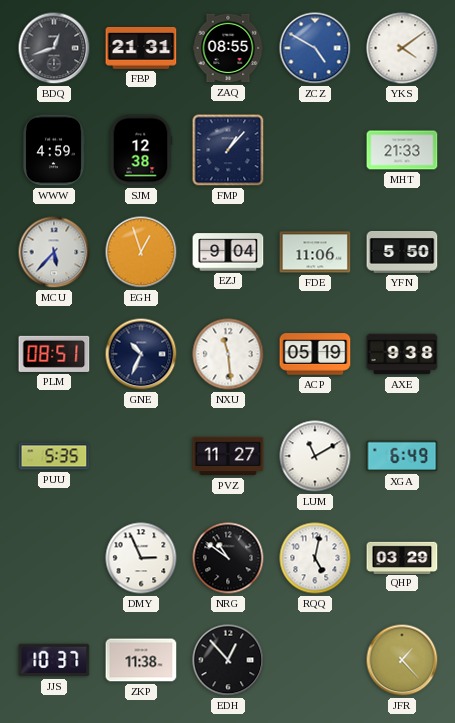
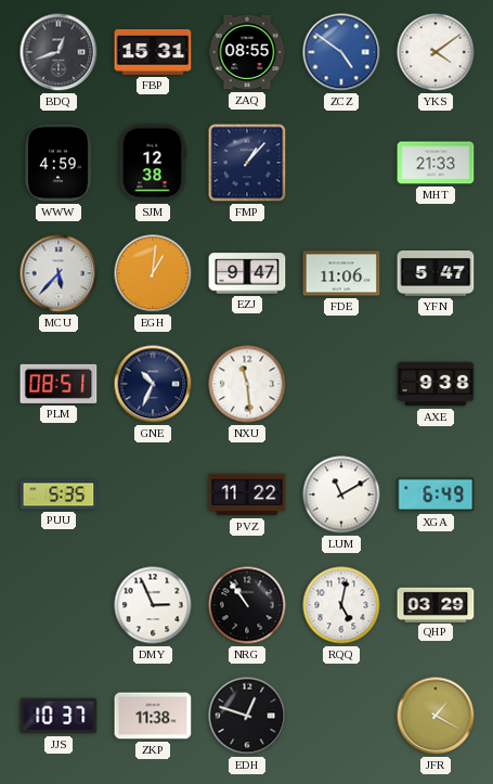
FBP: 21:31 -> 15:31 (153, 52)
ZCZ: 4:50 -> 4:51 (341, 52)
EGH: 12:57 -> 1:01 (153, 273)
EZJ: 9:04 -> 9:47 (247, 273)
YFN: 5:50 -> 5:47 (436, 274)
ACP: 05:19 -> none (315, 354)
PVZ: 11:27 -> 11:22 (247, 494)
NRG: 10:51 -> 10:54 (247, 605)
EDH: 12:53 -> 12:48 (247, 716)
JFR: 1:23 -> 1:20 (436, 716)
